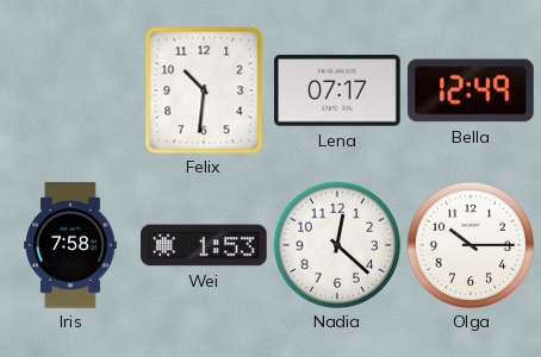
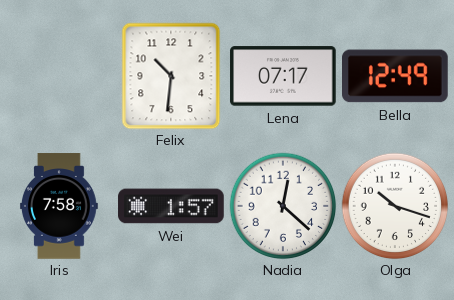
Wei: 1:53 -> 1:57 (171, 206)
Olga: 10:15 -> 10:18 (395, 206)
